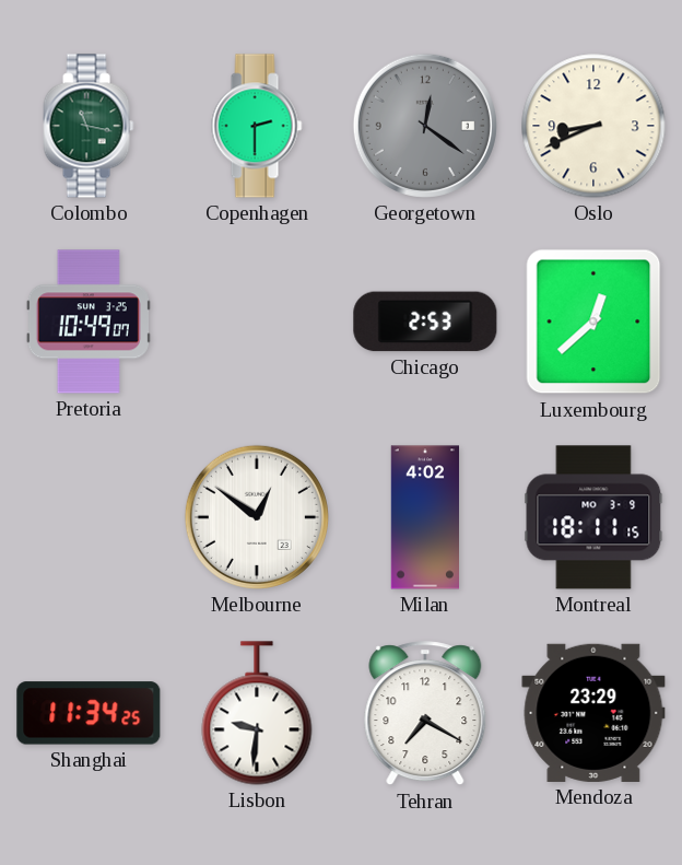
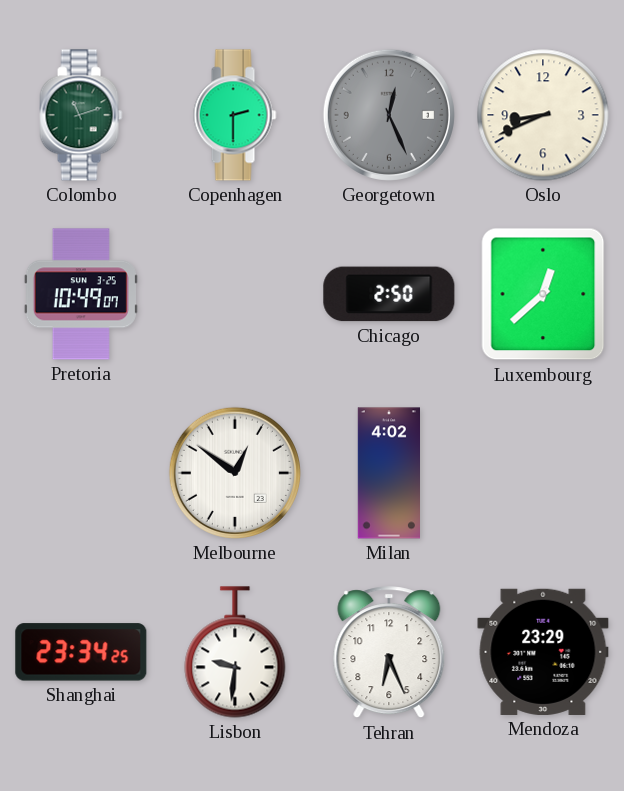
Colombo: 11:17 -> 11:12 (81, 115)
Georgetown: 12:21 -> 12:26 (389, 115)
Chicago: 2:53 -> 2:50 (389, 294)
Montreal: 18:11 -> none (593, 517)
Shanghai: 11:34 -> 23:34 (81, 652)
Tehran: 7:20 -> 6:26 (389, 653)
